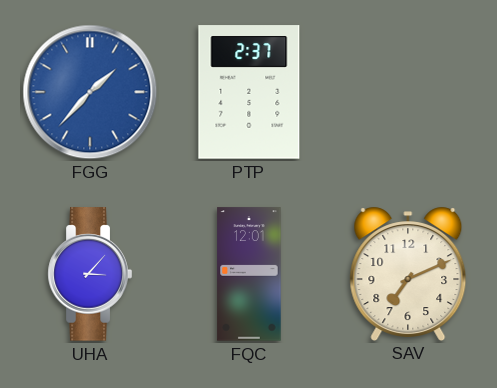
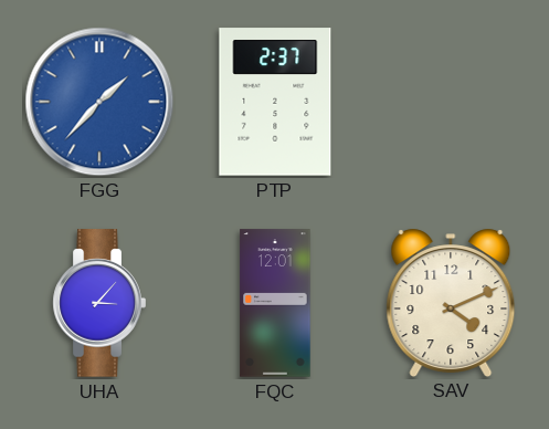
SAV: 7:11 -> 4:11 (451, 302)
